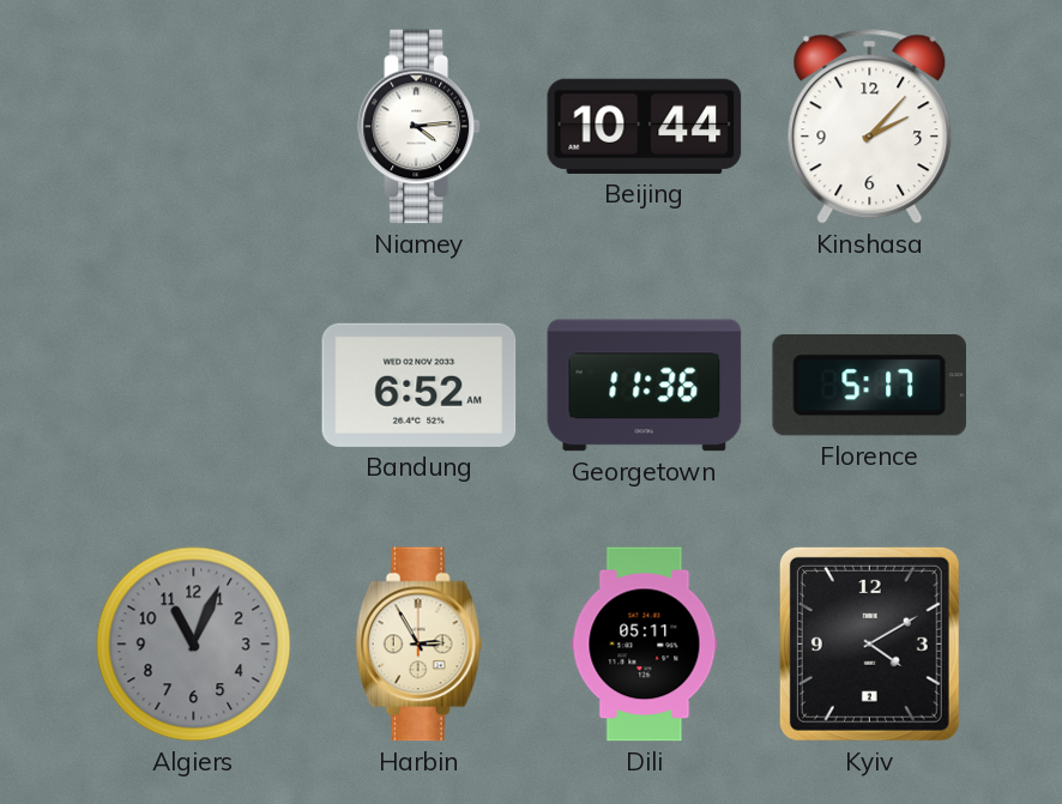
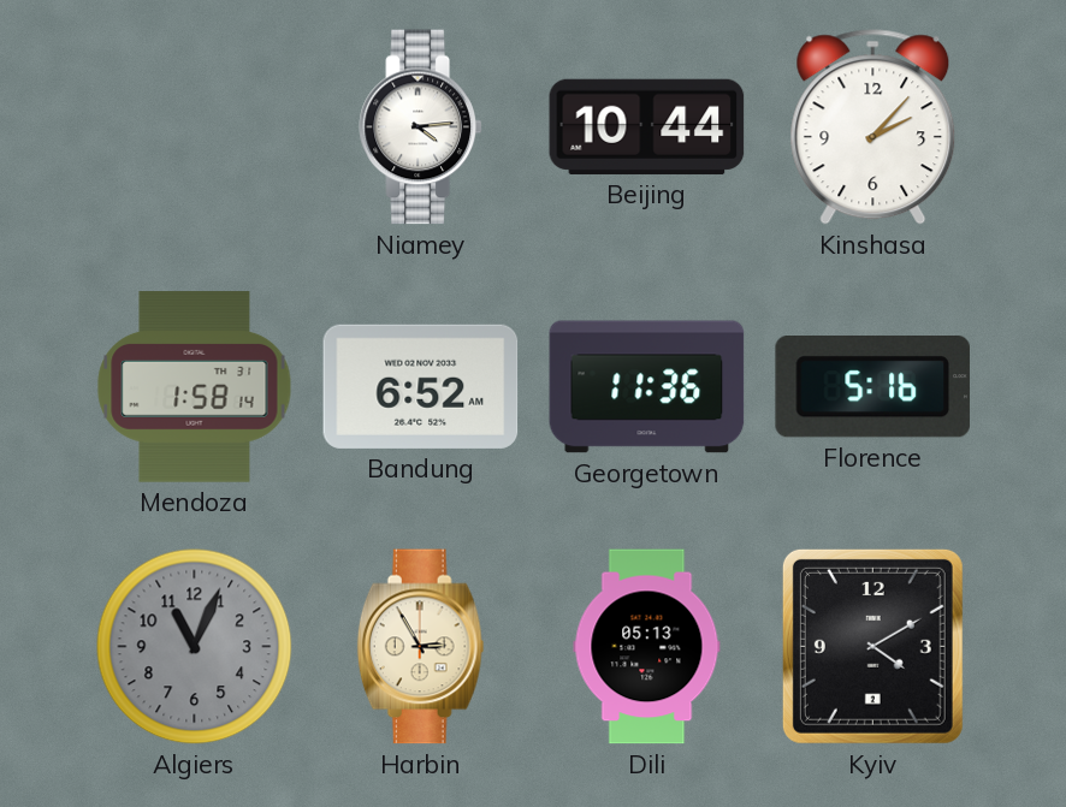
Mendoza: none -> 1:58 (195, 387)
Florence: 5:17 -> 5:16 (872, 387)
Dili: 05:11 -> 05:13 (647, 647)
